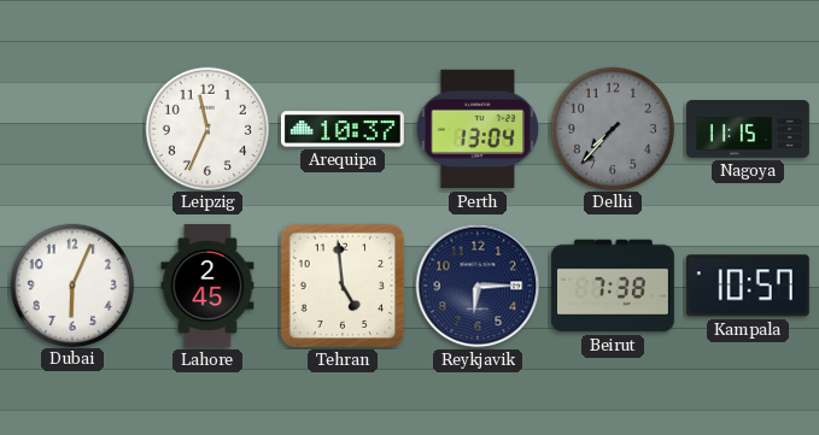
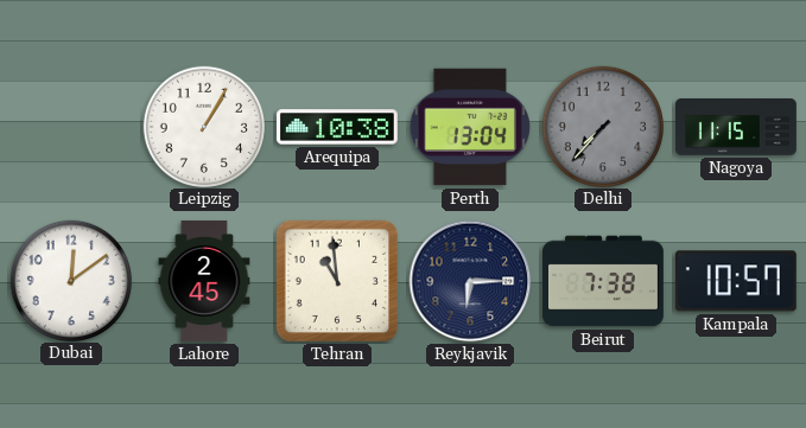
Leipzig: 11:34 -> 1:05 (203, 126)
Arequipa: 10:37 -> 10:38 (337, 127)
Dubai: 6:04 -> 12:09 (70, 280)
Tehran: 4:59 -> 10:59 (337, 281)
